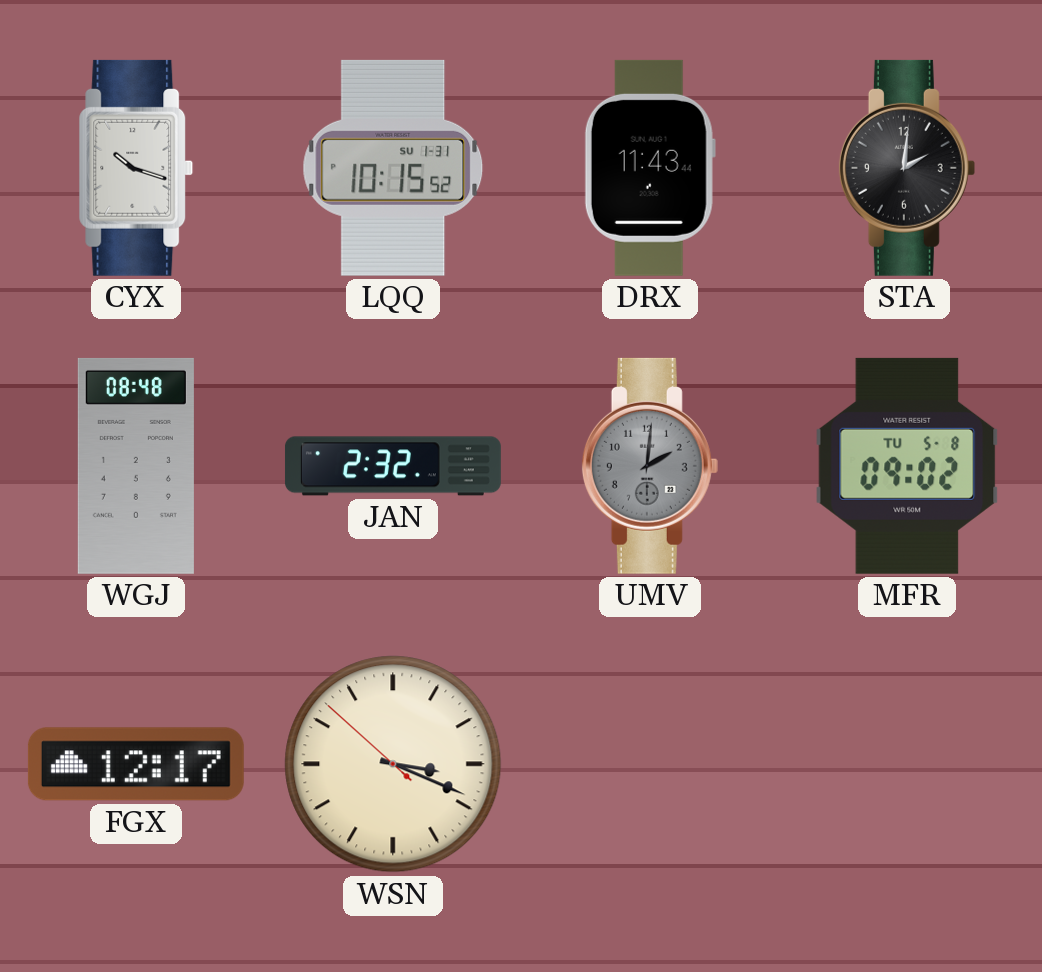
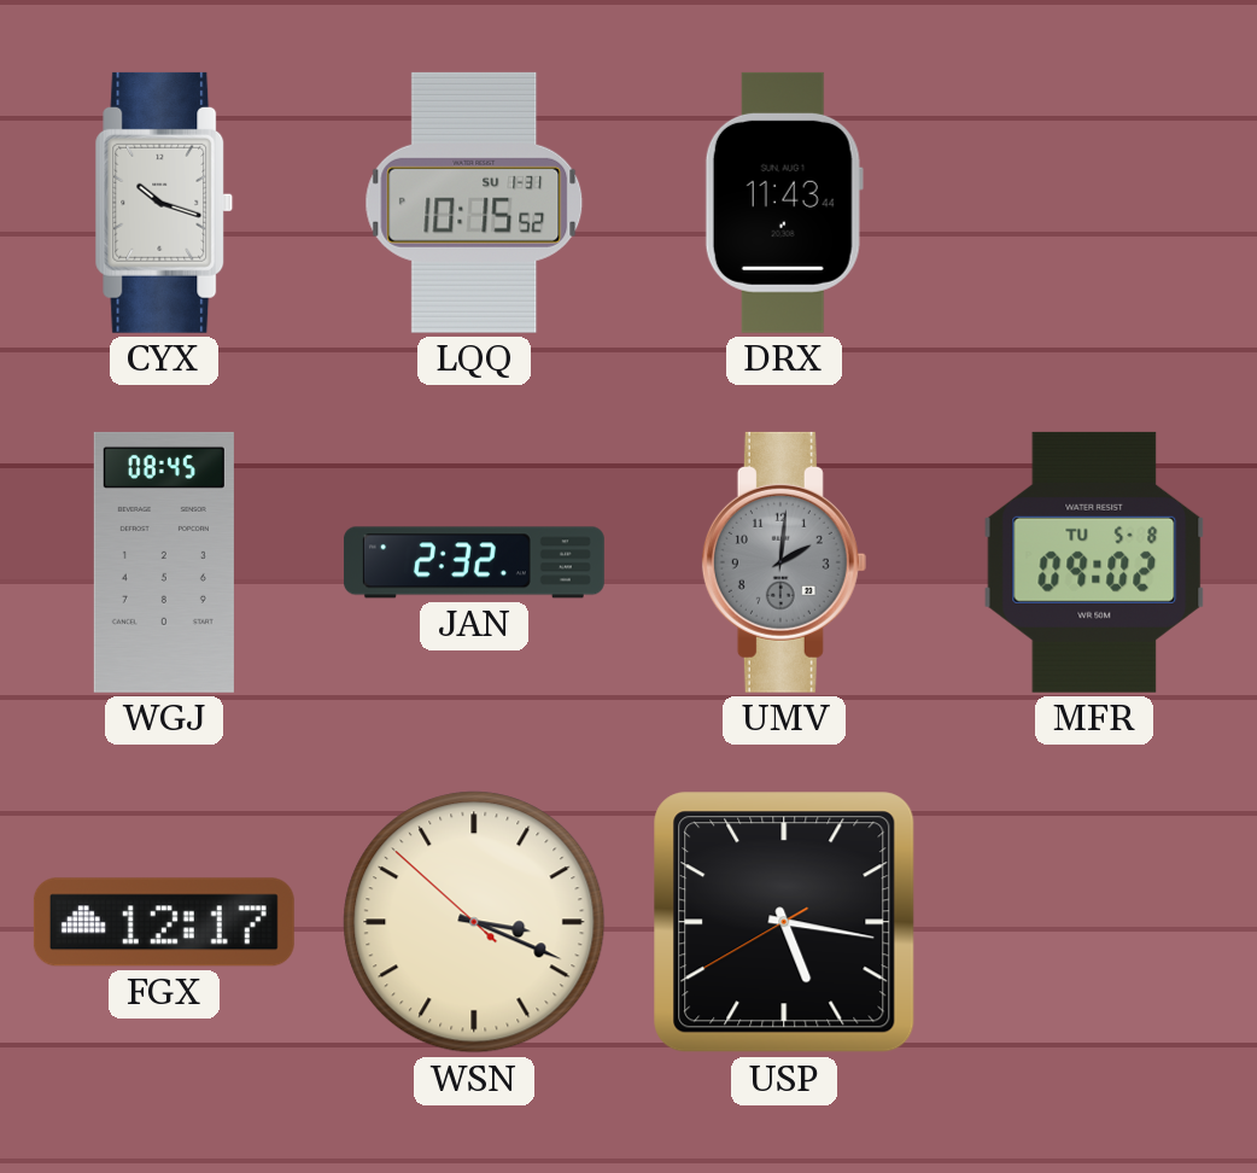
STA: 2:01 -> none (907, 168)
WGJ: 08:48 -> 08:45 (164, 562)
USP: none -> 5:16 (784, 922)
